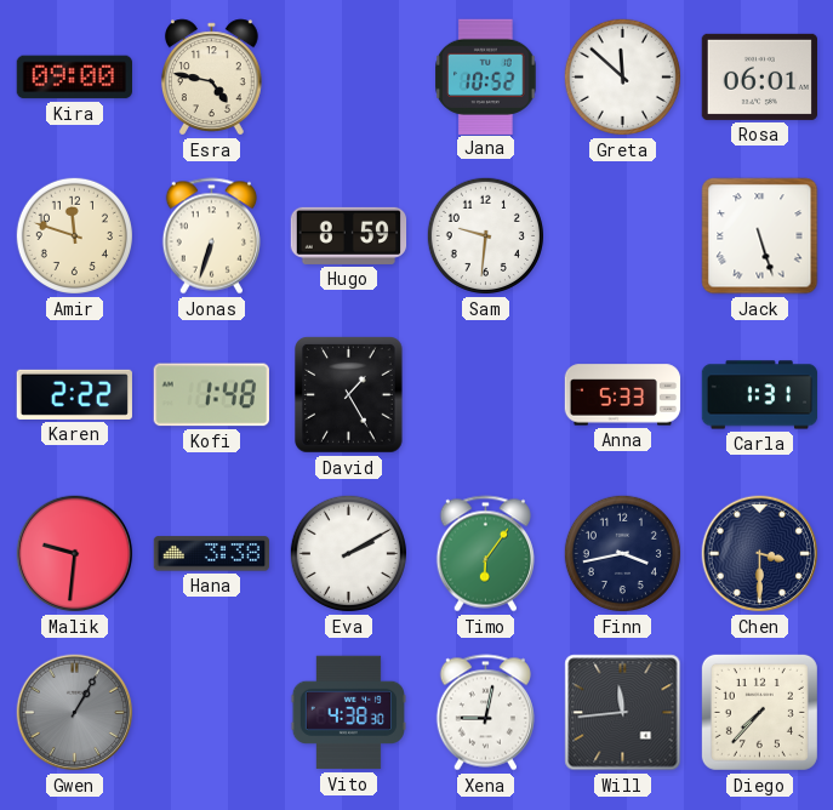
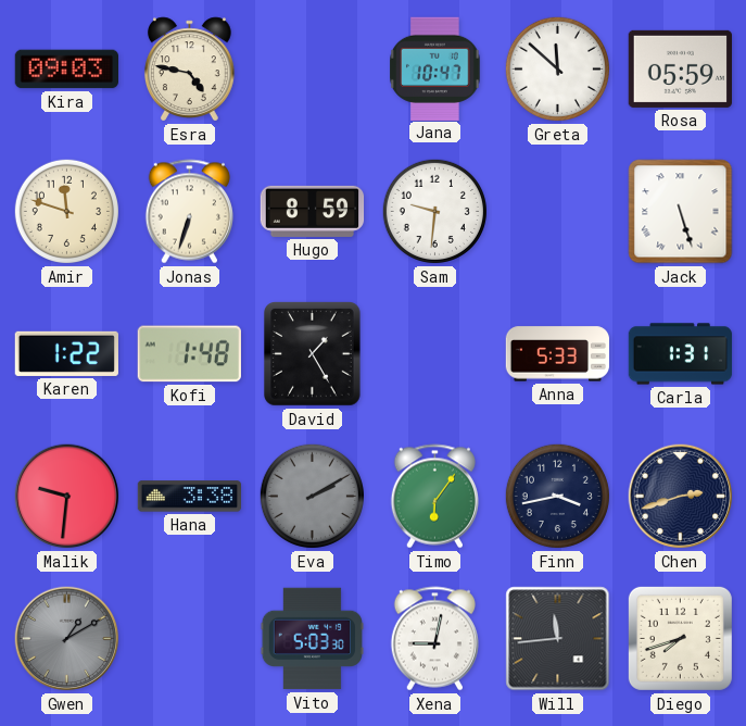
Kira: 09:00 -> 09:03 (66, 70)
Jana: 10:52 -> 10:47 (435, 68)
Rosa: 06:01 -> 05:59 (680, 68)
Karen: 2:22 -> 1:22 (66, 353)
Eva dial: white -> grey (312, 496)
Chen: 3:30 -> 2:42 (681, 497)
Gwen: 1:05 -> 1:10 (67, 639)
Vito: 4:38 -> 5:03 (312, 639)
Diego: 7:37 -> 7:42 (680, 638)
